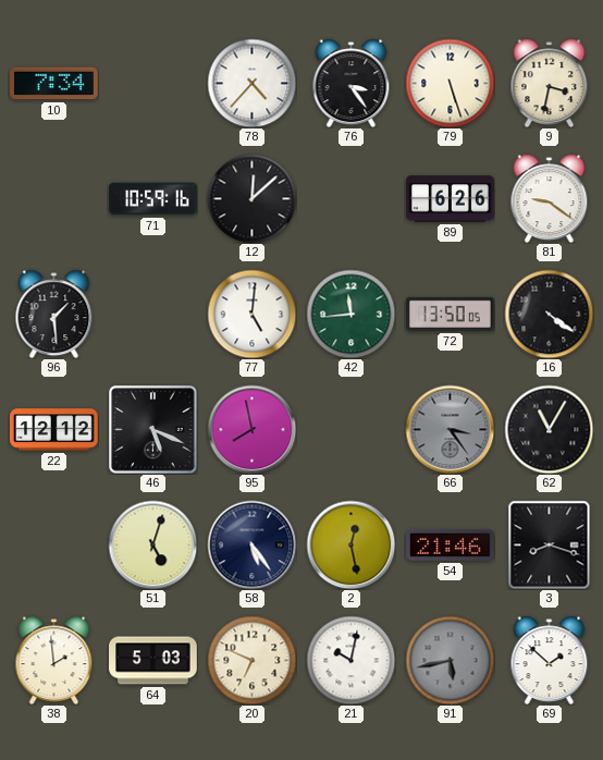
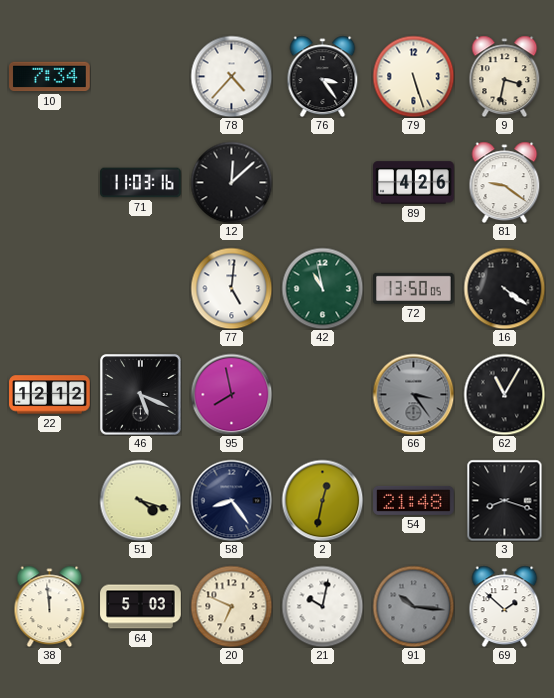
71: 10:59 -> 11:03 (141, 183)
89: 6:26 -> 4:26 (414, 183)
96: 1:29 -> none (54, 314)
42: 11:44 -> 10:58 (322, 288)
51: 5:03 -> 4:18 (140, 500)
58: 5:24 -> 8:24 (231, 500)
2: 12:28 -> 12:32 (322, 500)
54: 21:46 -> 21:48 (414, 500)
38: 1:59 -> 11:59 (50, 606)
91: 5:43 -> 10:16 (413, 606)
